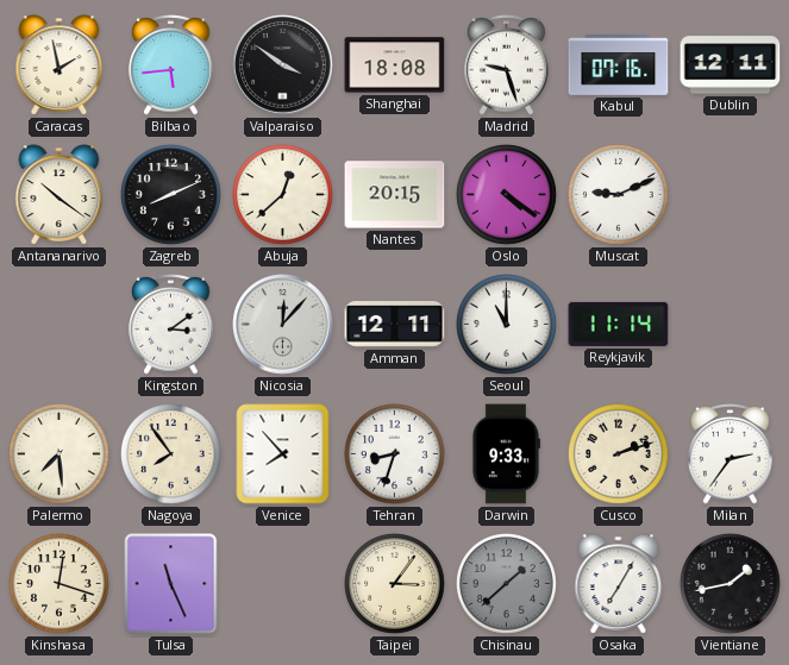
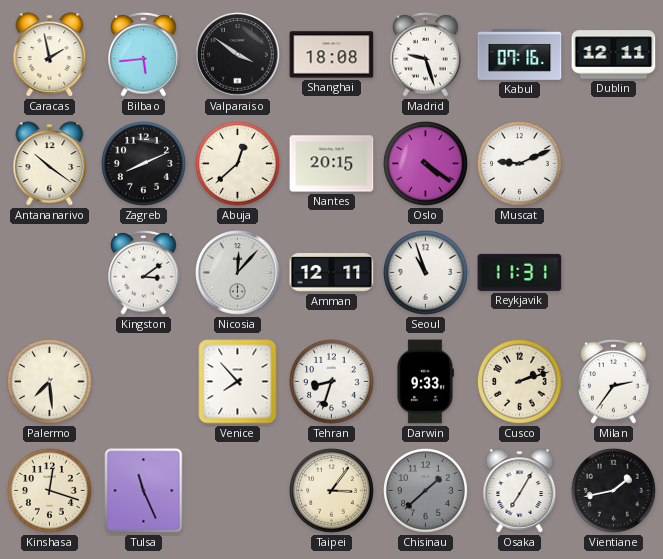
Seoul: 11:00 -> 10:57 (426, 273)
Reykjavik: 11:14 -> 11:31 (520, 272)
Nagoya: 7:54 -> none (171, 454)
